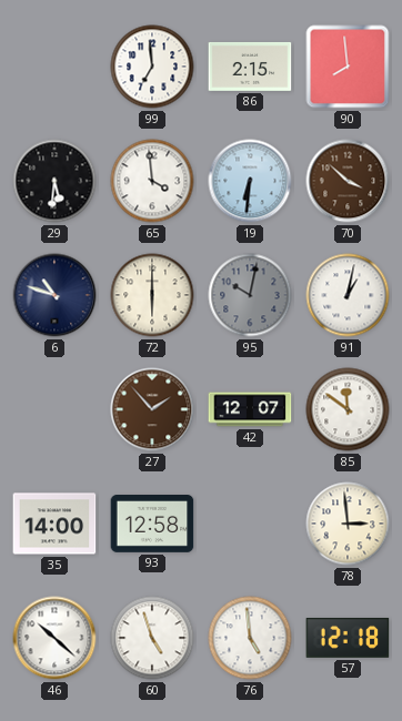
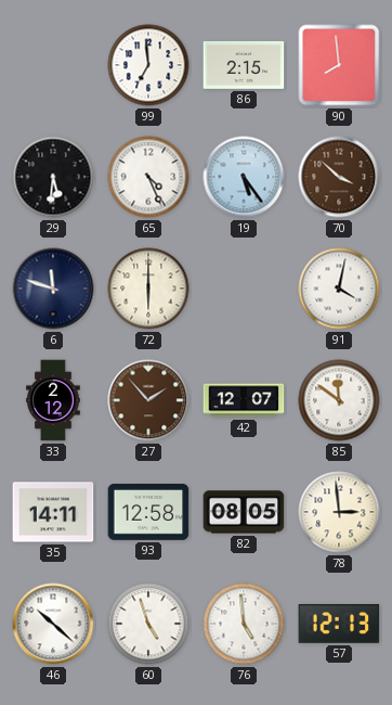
65: 3:59 -> 4:26 (148, 177)
19: 6:31 -> 5:24 (244, 177)
6: 10:48 -> 11:48 (53, 289)
95: 10:02 -> none (250, 295)
91: 1:02 -> 4:02 (339, 289)
33: none -> 2:12 (53, 400)
35: 14:00 -> 14:11 (53, 512)
82: none -> 08:05 (244, 512)
57: 12:18 -> 12:13 (339, 624)
